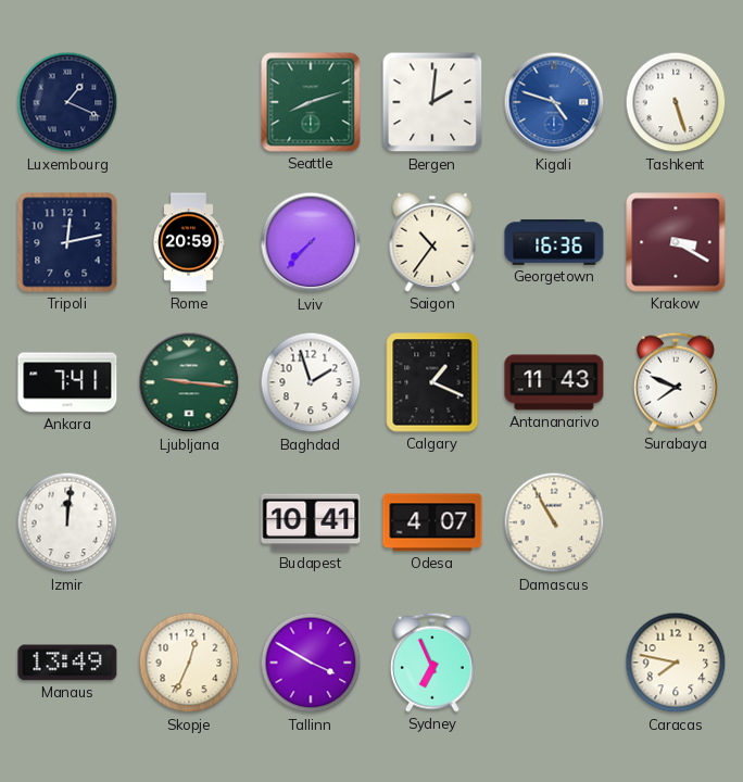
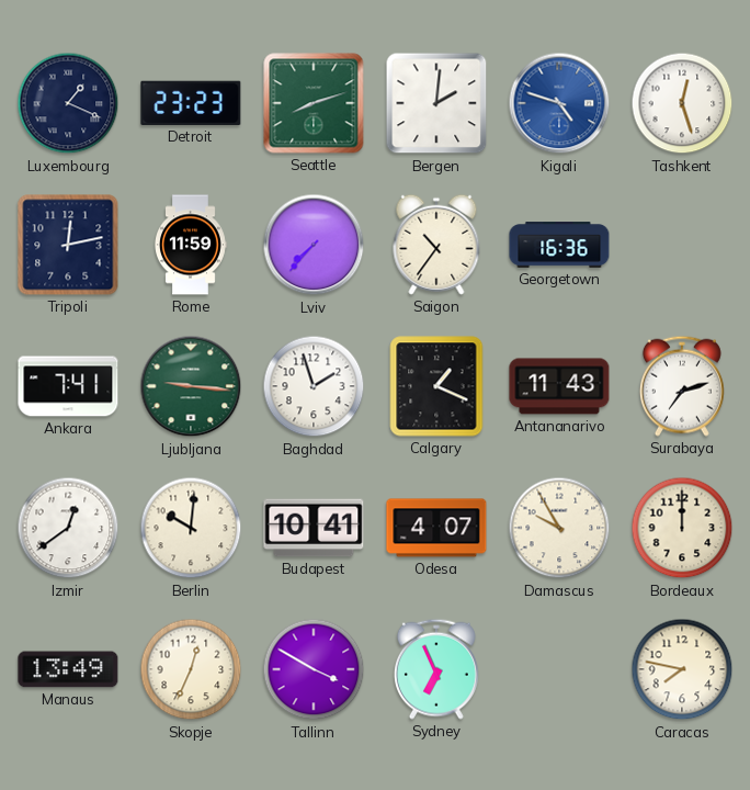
Detroit: none -> 23:23 (191, 103)
Tashkent: 5:27 -> 12:27 (682, 103)
Rome: 20:59 -> 11:59 (191, 245)
Krakow: 3:20 -> none (676, 242)
Surabaya: 7:49 -> 7:12 (682, 386)
Izmir: 12:01 -> 12:39 (68, 528)
Berlin: none -> 10:01 (191, 528)
Damascus: 10:55 -> 9:55 (559, 528)
Bordeaux: none -> 12:00 (682, 528)
